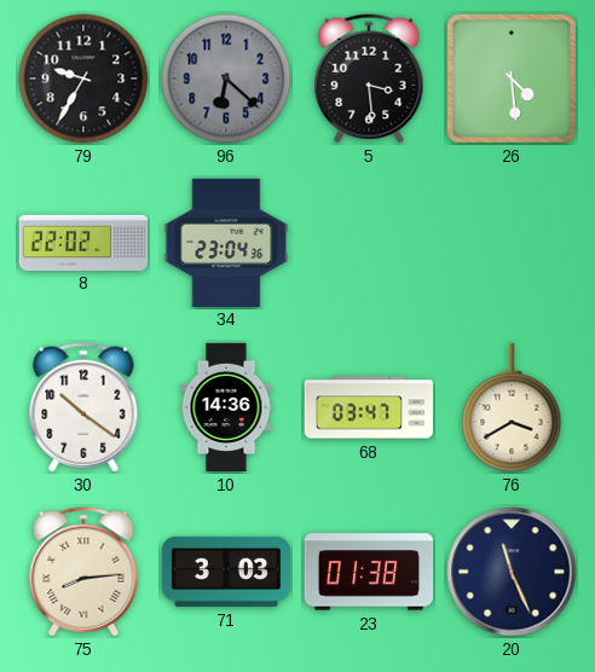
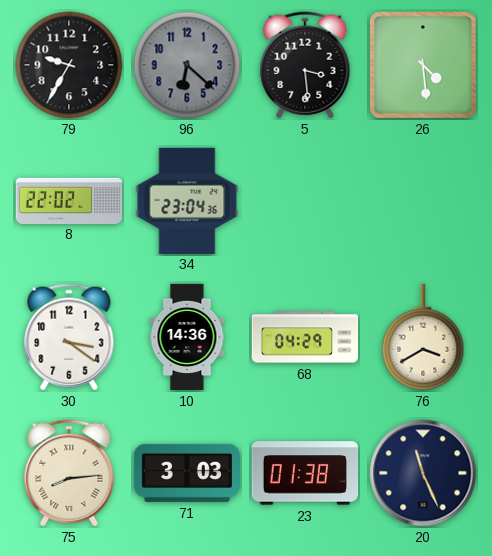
30: 10:21 -> 3:21 (69, 337)
68: 03:47 -> 04:29 (305, 337)
